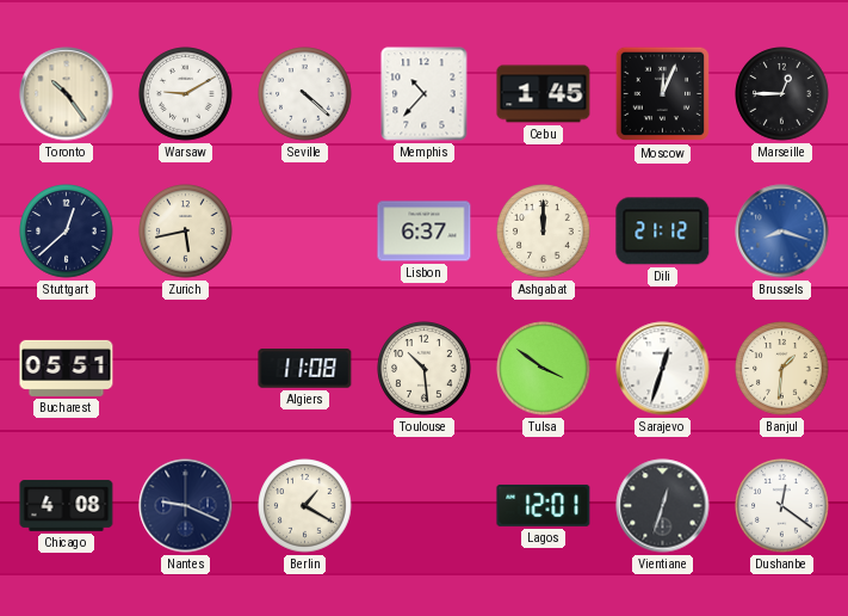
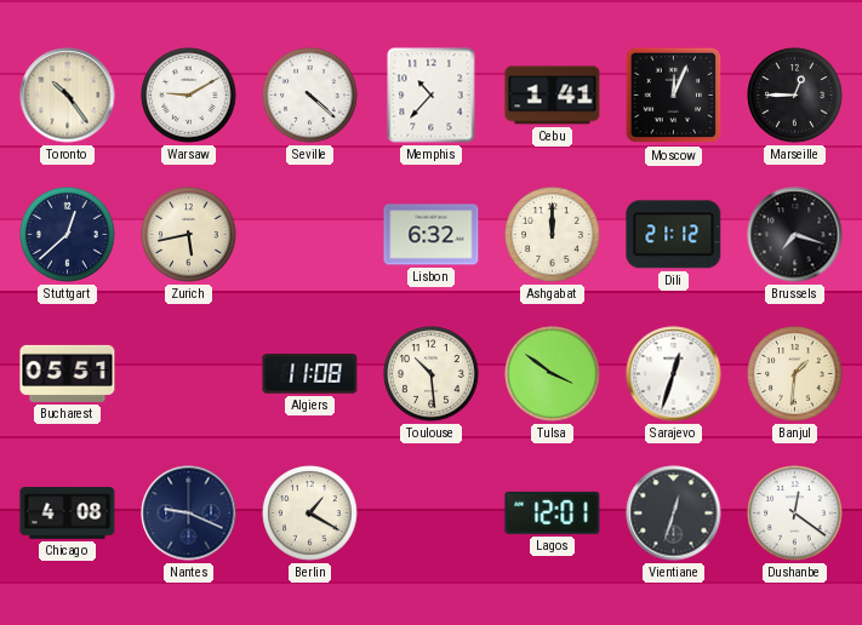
Cebu: 1:45 -> 1:41 (553, 96)
Lisbon: 6:37 -> 6:32 (432, 235)
Brussels: 8:18 -> 7:18 (795, 235)
Brussels dial: blue -> black (795, 235)
